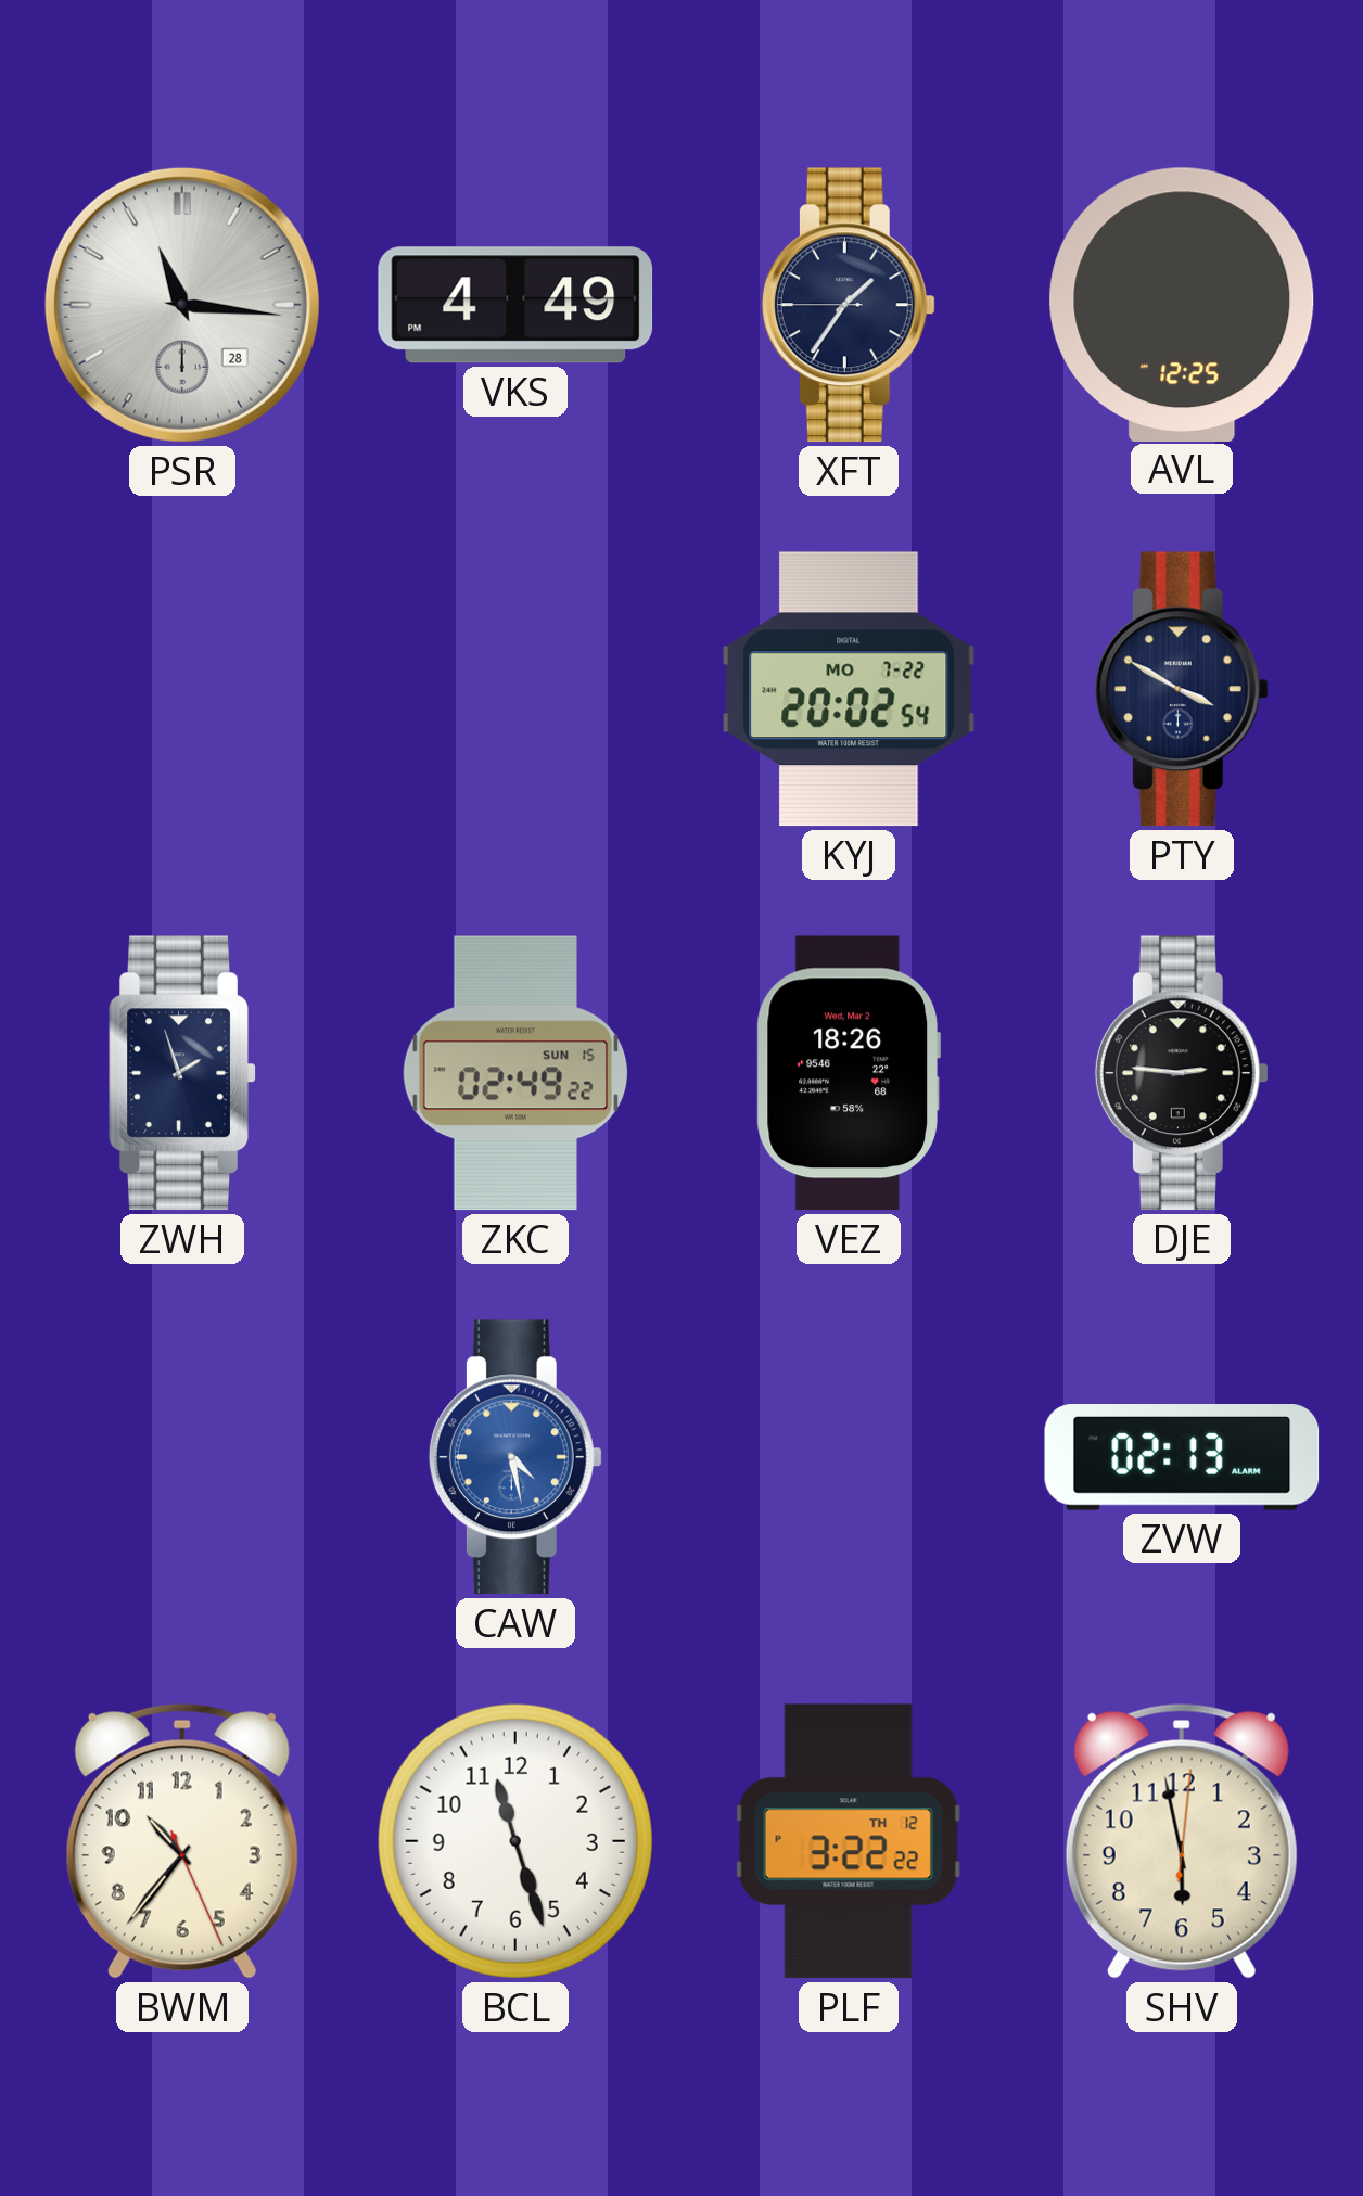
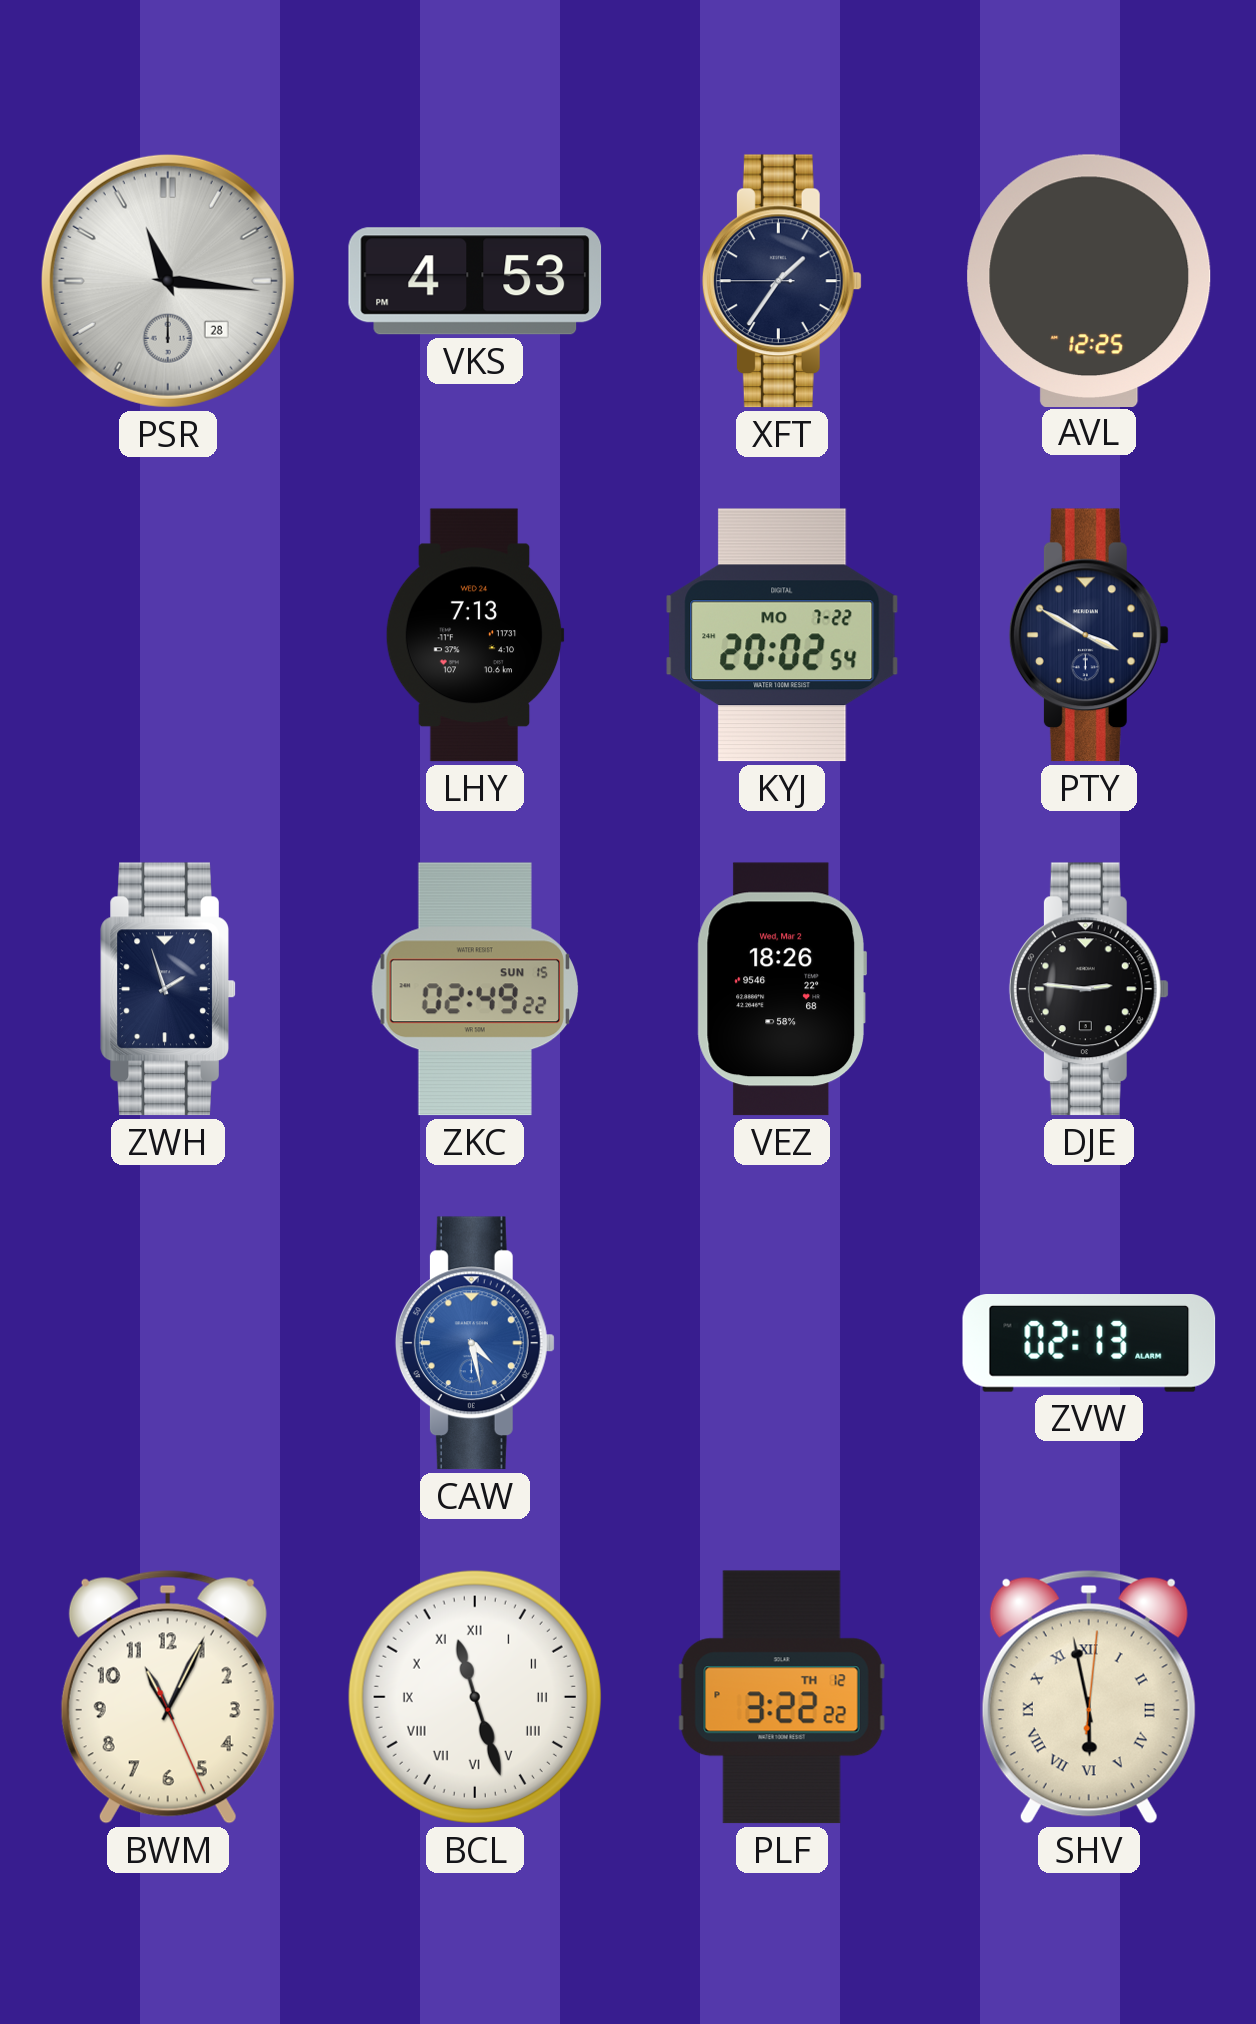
VKS: 4:49 -> 4:53 (475, 281)
LHY: none -> 7:13 (475, 635)
BWM: 10:36 -> 11:04 (168, 1697)
BCL numerals: Arabic -> Roman (475, 1697)
SHV numerals: Arabic -> Roman (1089, 1697)
